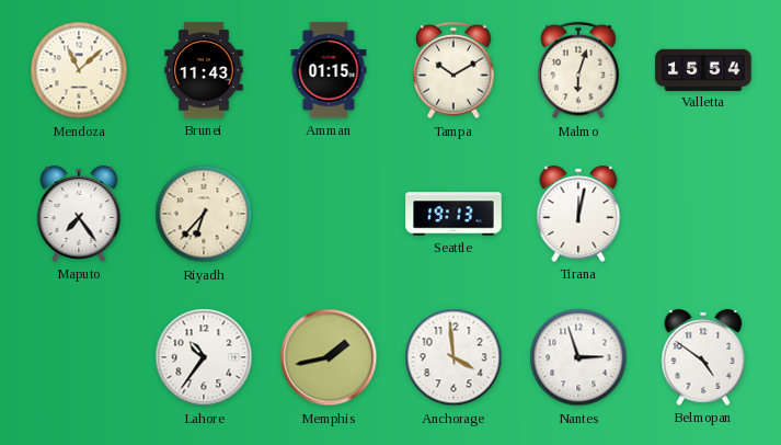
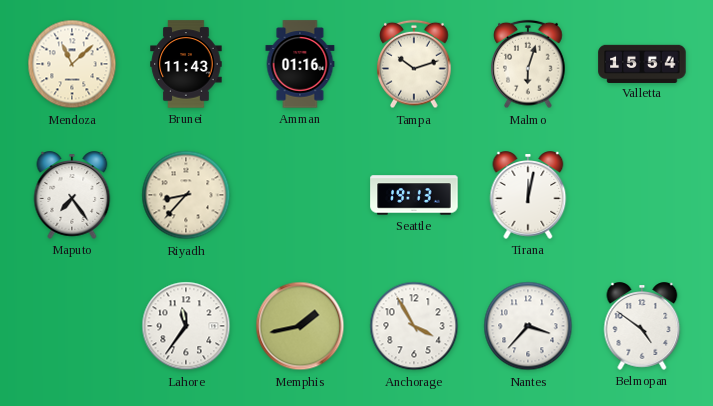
Amman: 01:15 -> 01:16 (300, 64)
Tampa: 10:10 -> 10:12 (414, 64)
Riyadh: 6:37 -> 8:37 (186, 195)
Lahore: 10:36 -> 11:36 (186, 326)
Anchorage: 3:59 -> 3:55 (414, 326)
Nantes: 2:57 -> 3:37 (528, 326)
